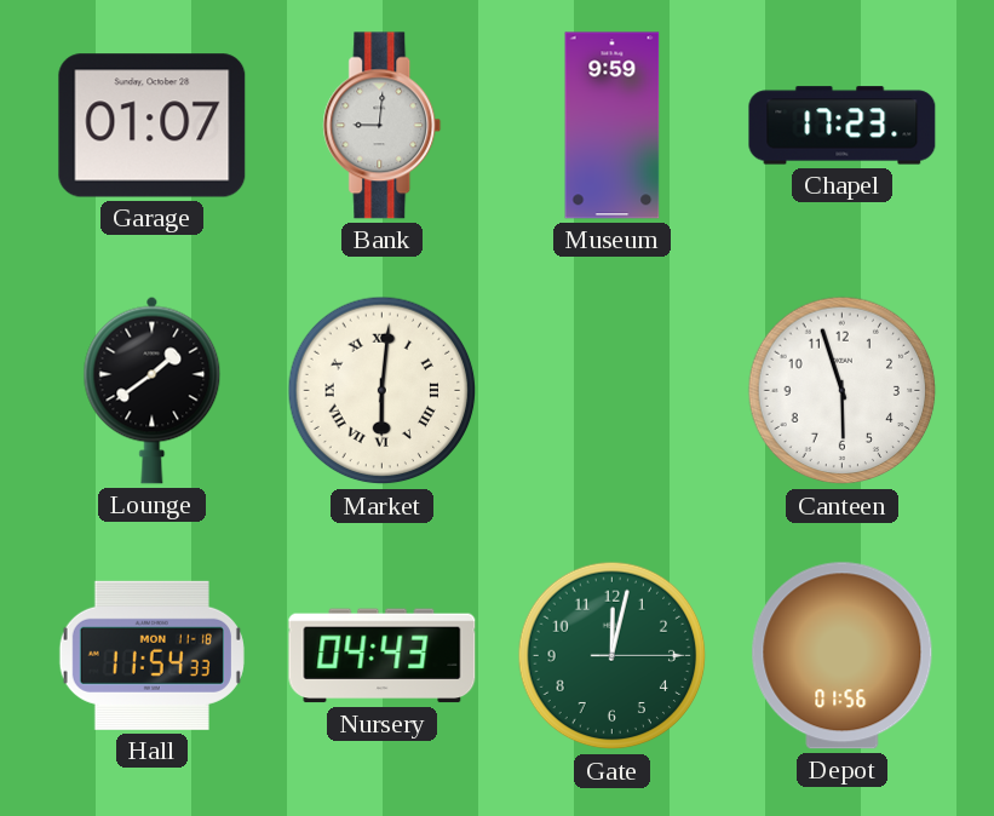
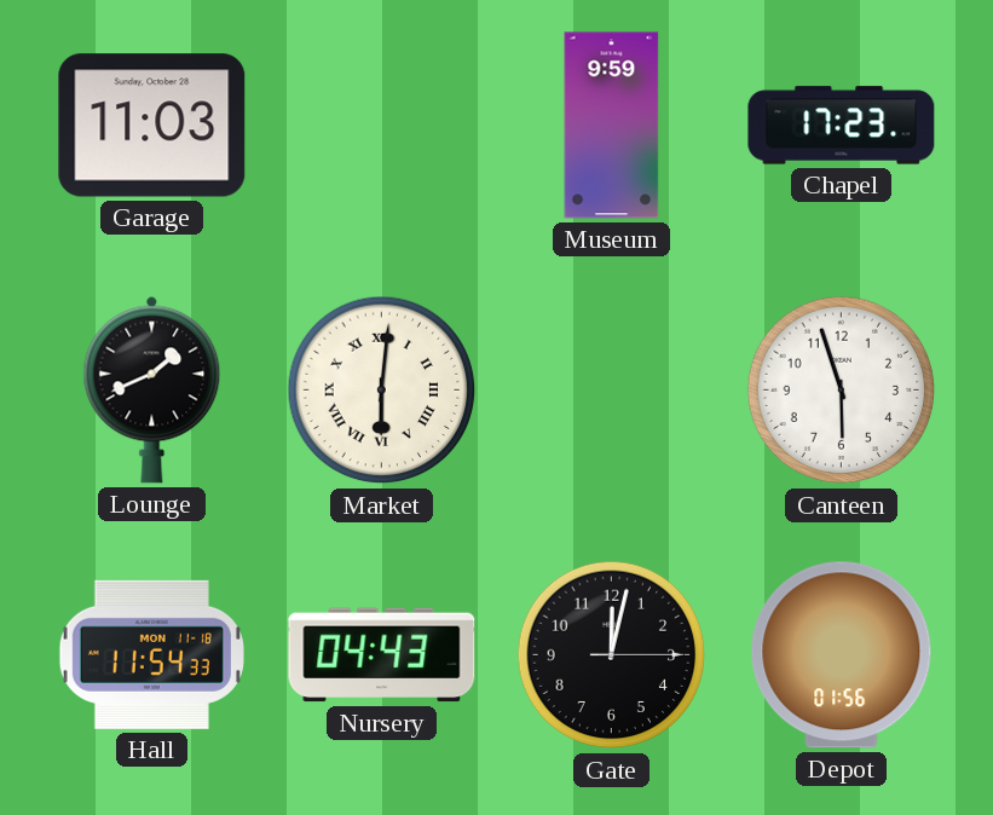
Garage: 01:07 -> 11:03 (152, 126)
Bank: 9:01 -> none (383, 126)
Lounge: 1:39 -> 1:41 (152, 389)
Gate dial: green -> black (612, 655)
